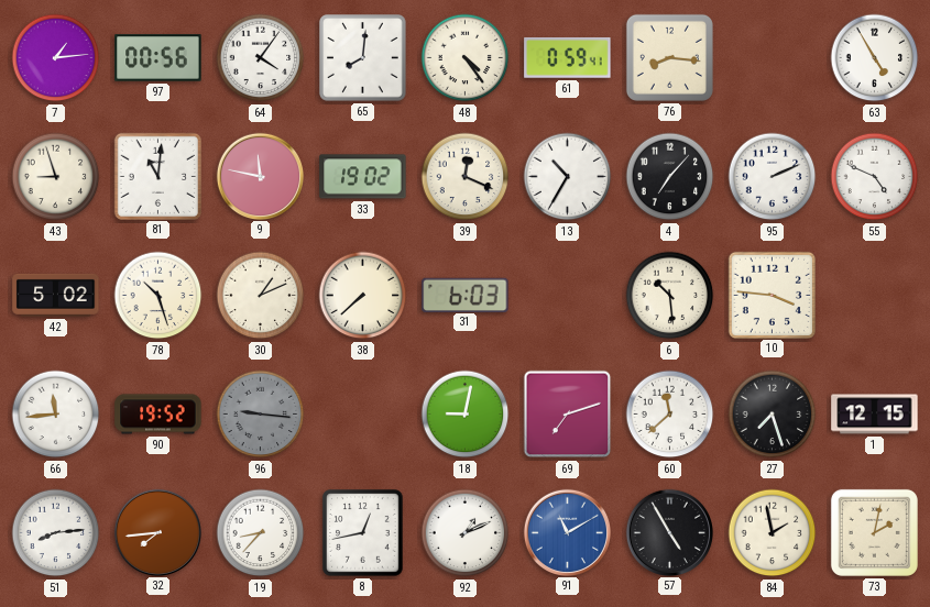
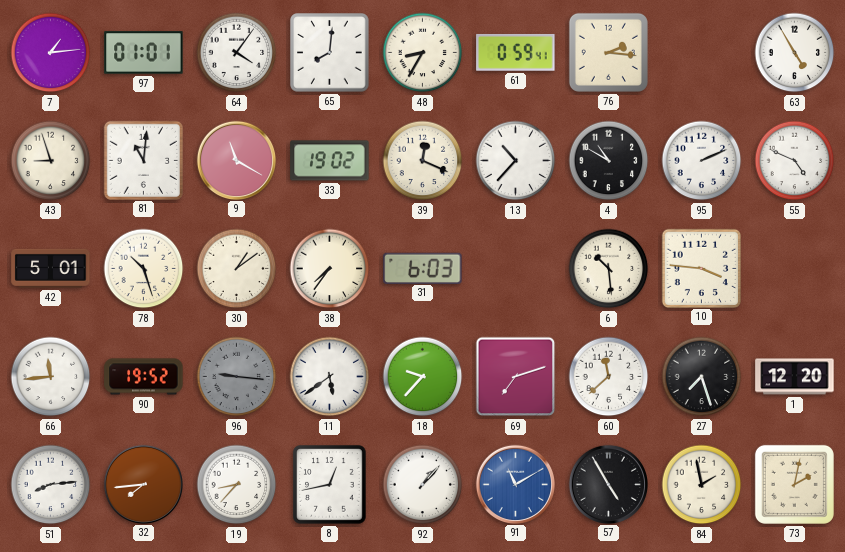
97: 00:56 -> 01:01 (144, 53)
48: 4:24 -> 8:35 (423, 53)
76: 8:16 -> 2:16 (608, 52)
9: 11:47 -> 11:20 (236, 160)
13: 10:35 -> 10:37 (516, 161)
4: 7:07 -> 10:50 (609, 161)
42: 5:02 -> 5:01 (51, 268)
30: 1:11 -> 1:09 (237, 269)
38: 7:38 -> 7:36 (330, 269)
11: none -> 5:39 (330, 377)
18: 9:02 -> 9:37 (423, 377)
1: 12:15 -> 12:20 (795, 377)
92: 1:11 -> 1:07 (423, 485)
